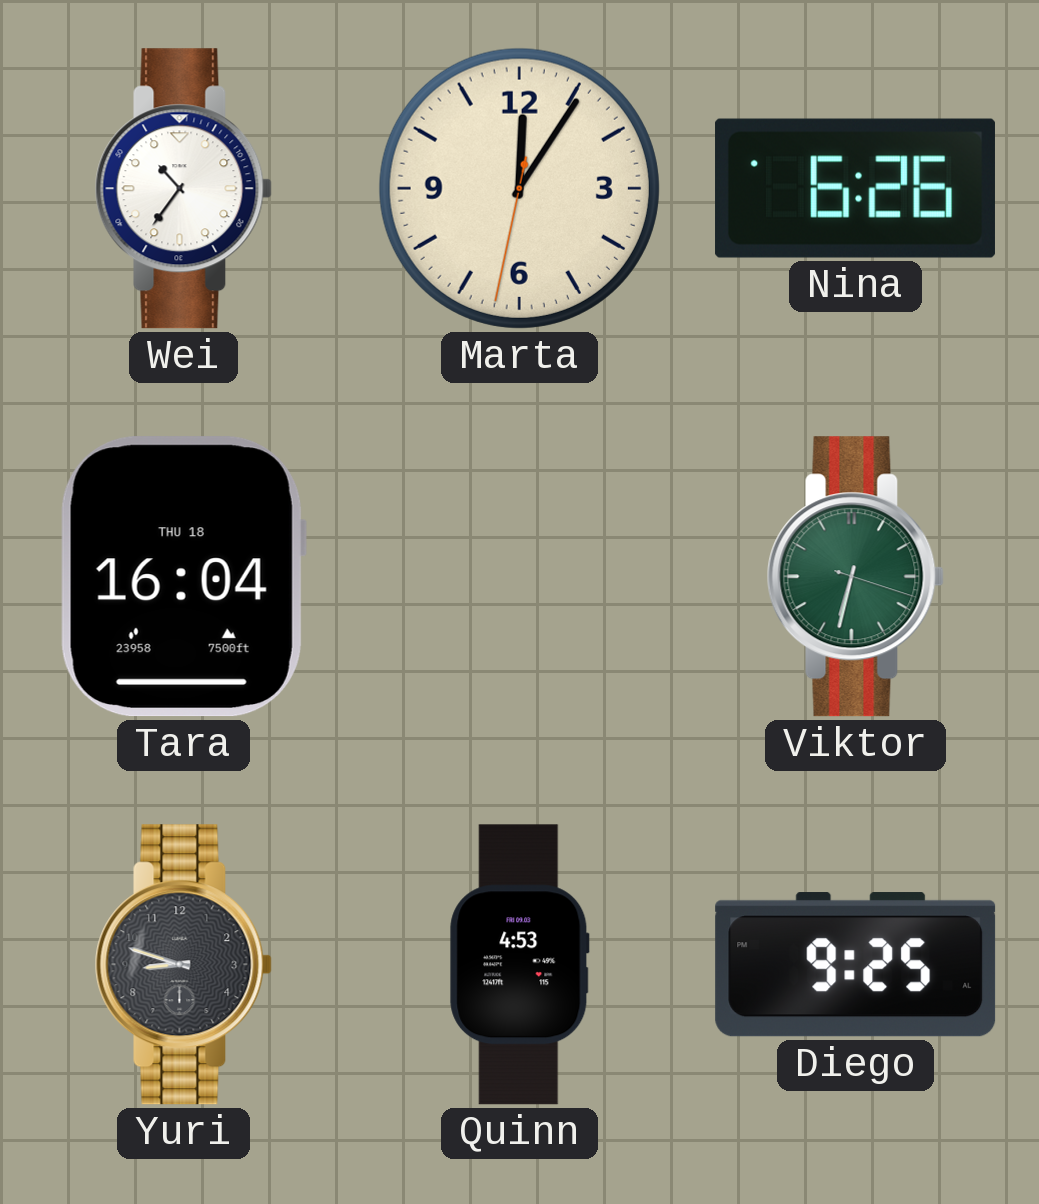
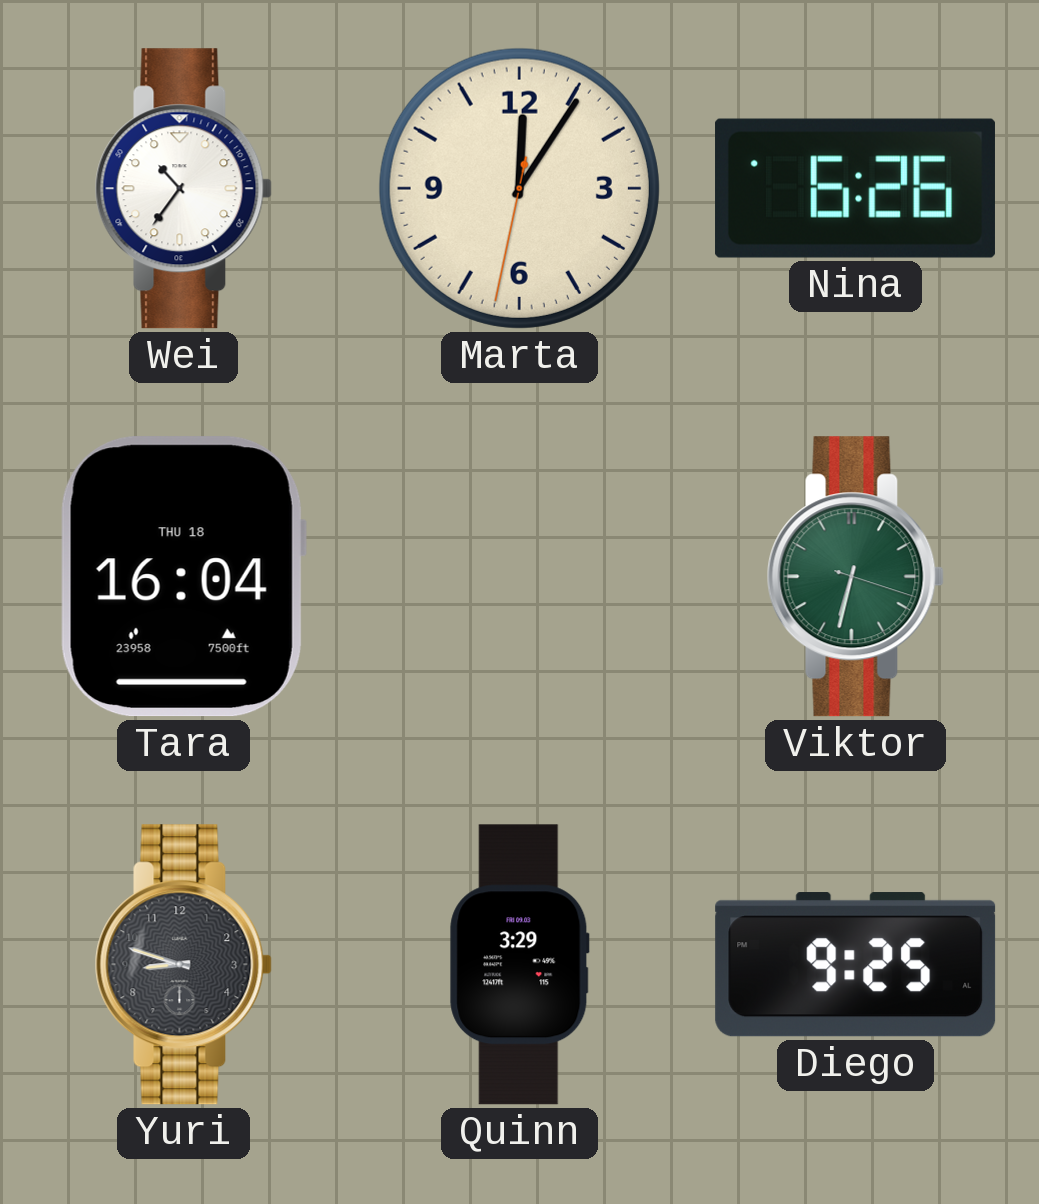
Quinn: 4:53 -> 3:29 (520, 965)
